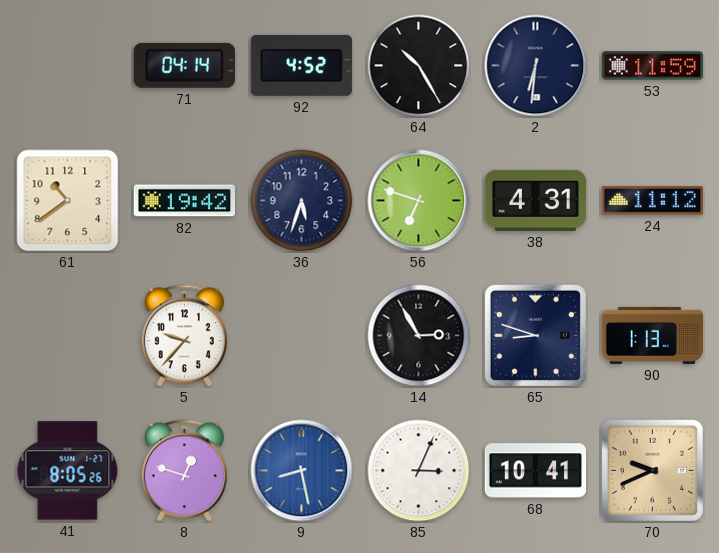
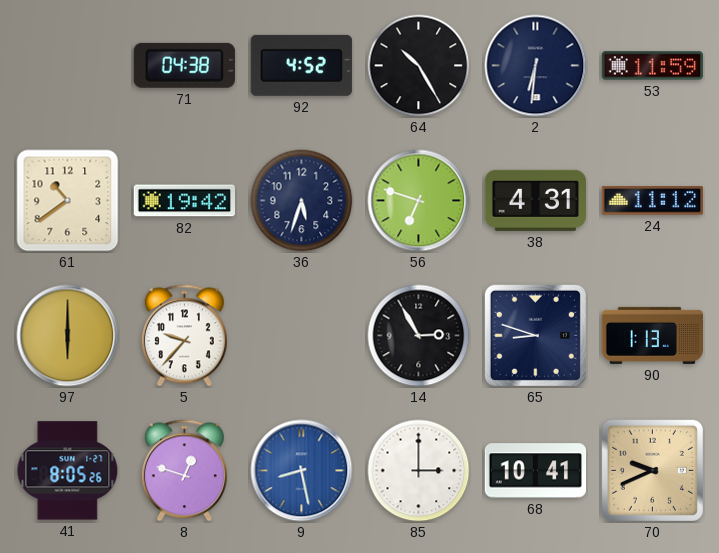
71: 04:14 -> 04:38 (184, 65)
97: none -> 6:00 (68, 336)
85: 3:04 -> 3:00 (419, 471)
